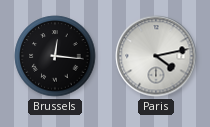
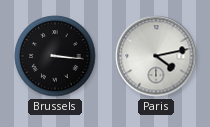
Brussels: 12:16 -> 3:16 (55, 56)
